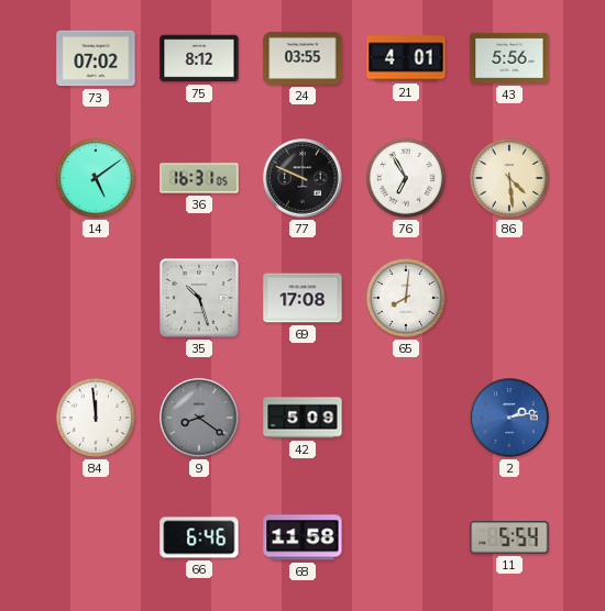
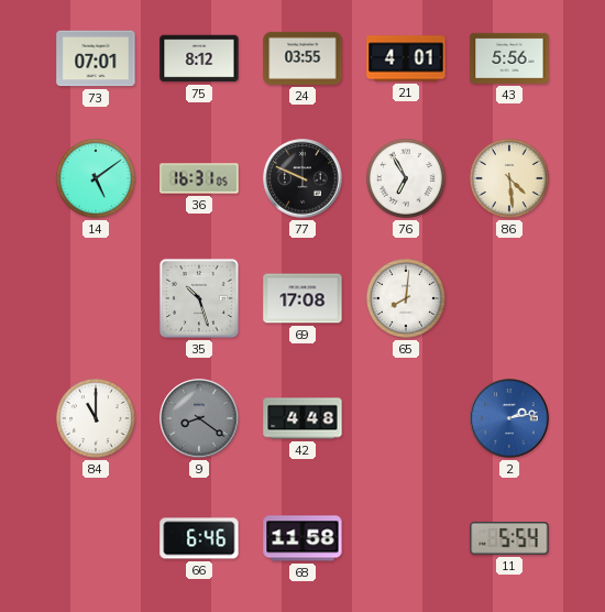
73: 07:02 -> 07:01 (96, 58)
84: 11:59 -> 11:00 (96, 418)
42: 5:09 -> 4:48 (302, 418)
